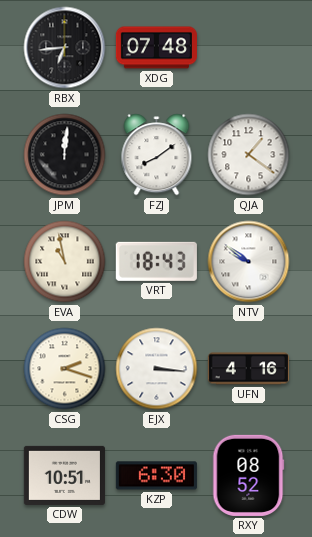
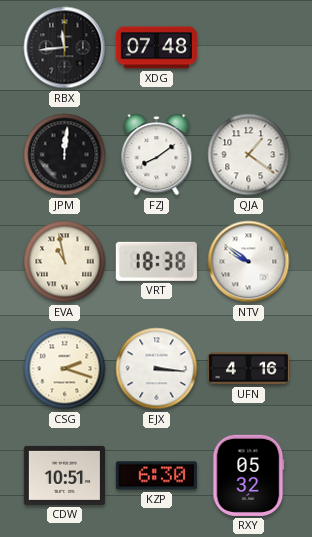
RBX: 6:44 -> 11:44 (65, 48)
VRT: 18:43 -> 18:38 (156, 261)
RXY: 08:52 -> 05:32 (248, 475)
